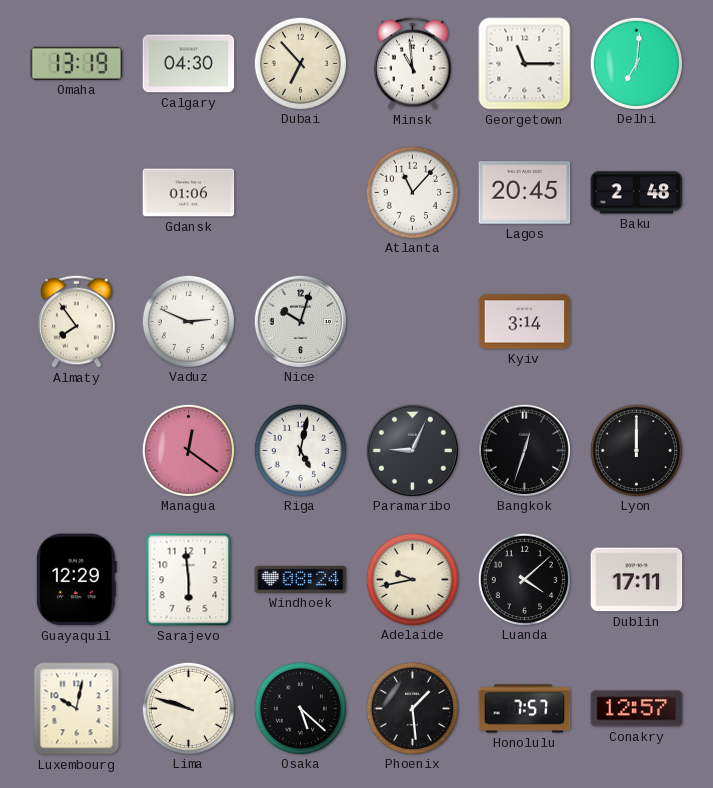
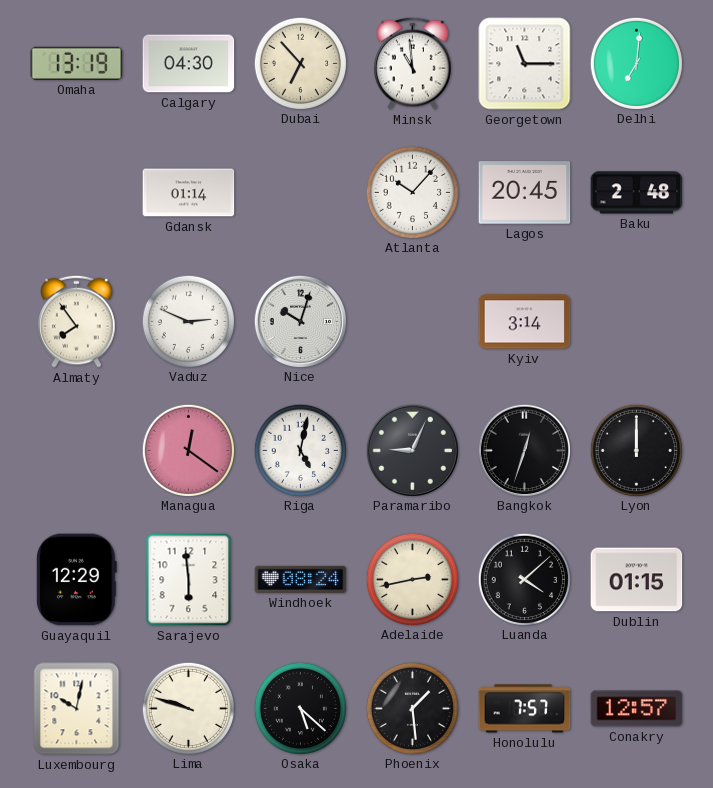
Gdansk: 01:06 -> 01:14 (189, 193)
Atlanta: 11:07 -> 10:07 (412, 192)
Adelaide: 9:43 -> 2:43 (412, 579)
Dublin: 17:11 -> 01:15 (637, 580)
